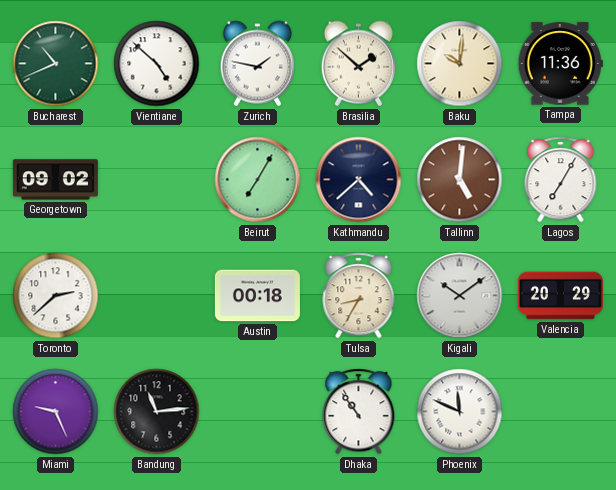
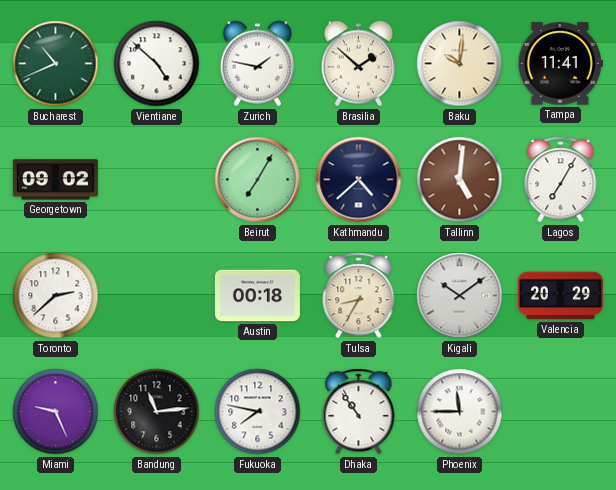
Tampa: 11:36 -> 11:41 (560, 64)
Fukuoka: none -> 7:47 (258, 412)
Phoenix: 11:49 -> 11:45 (460, 412)
